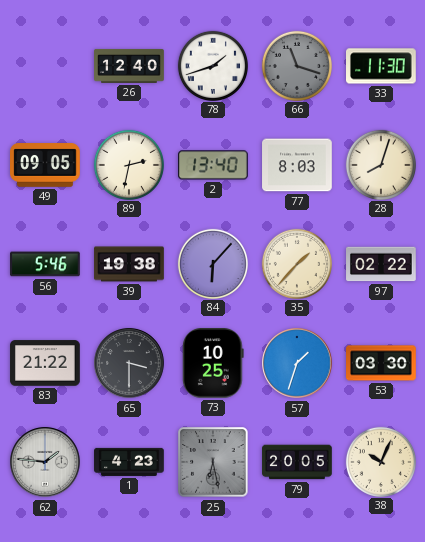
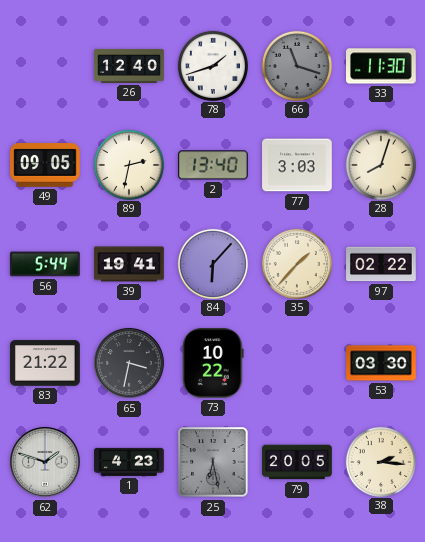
77: 8:03 -> 3:03 (297, 165)
56: 5:46 -> 5:44 (45, 264)
39: 19:38 -> 19:41 (129, 264)
65: 3:30 -> 3:32 (129, 363)
73: 10:25 -> 10:22 (213, 364)
57: 1:33 -> none (297, 363)
62: 1:46 -> 1:48 (45, 462)
38: 10:04 -> 2:16 (380, 461)
